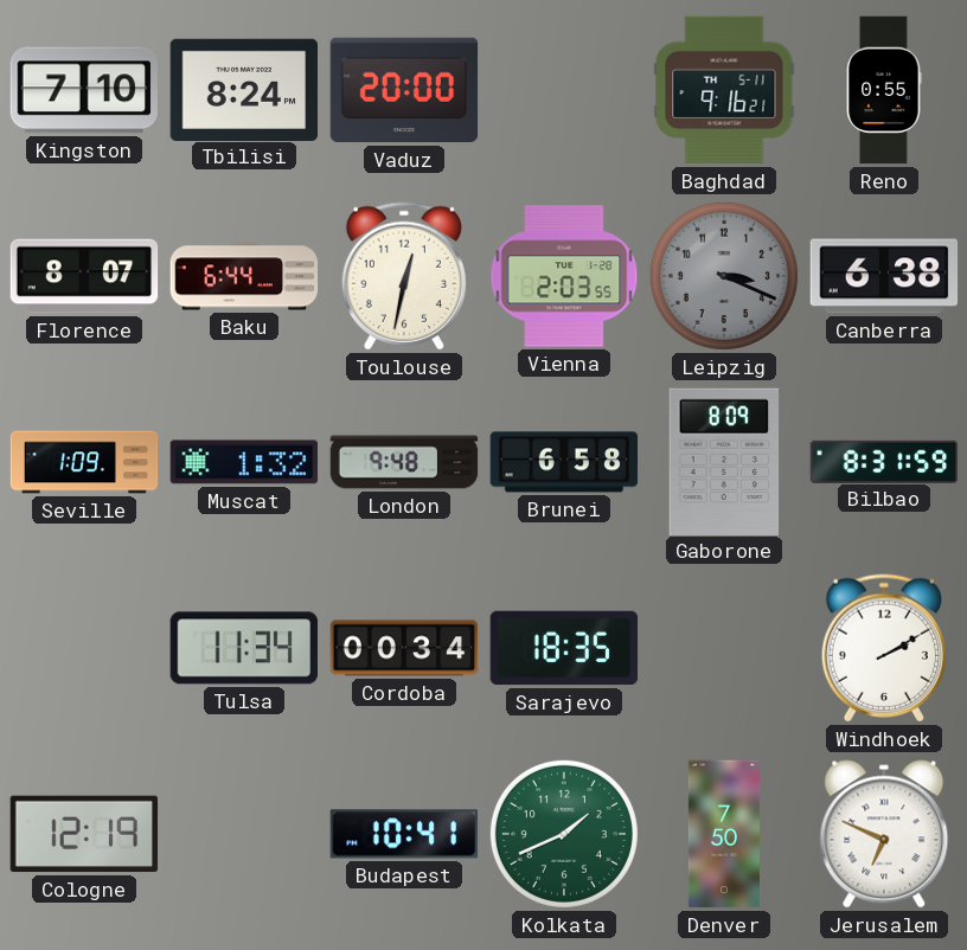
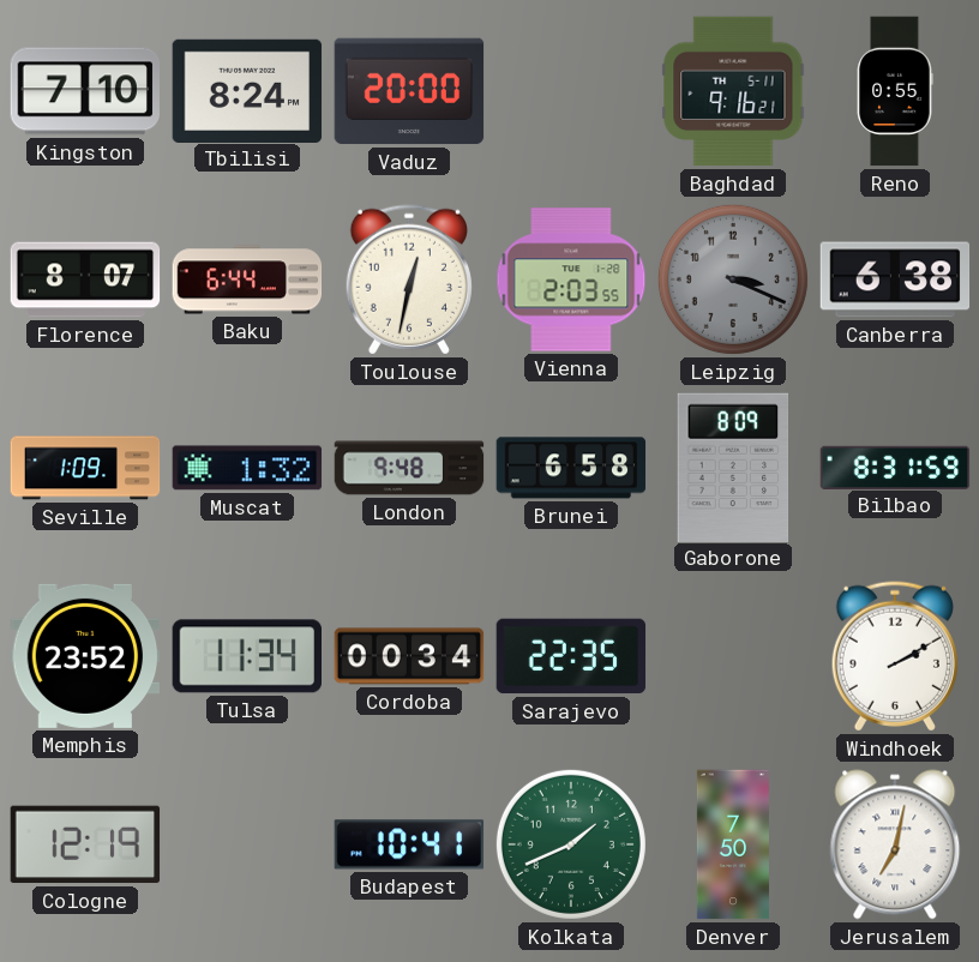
Memphis: none -> 23:52 (85, 656)
Sarajevo: 18:35 -> 22:35 (571, 656)
Jerusalem: 6:49 -> 7:02 (895, 844)
